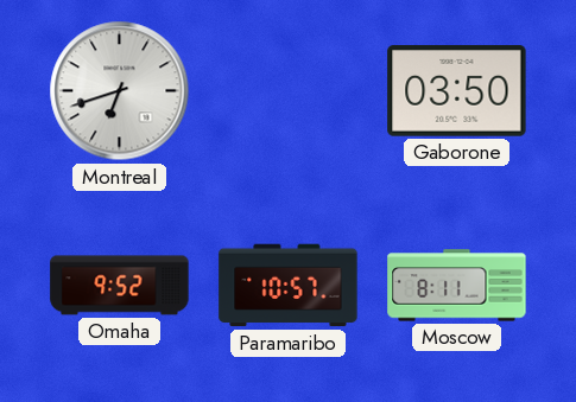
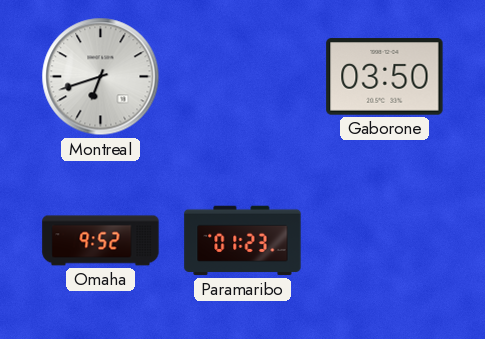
Paramaribo: 10:57 -> 01:23 (243, 241)
Moscow: 8:11 -> none (457, 286)
